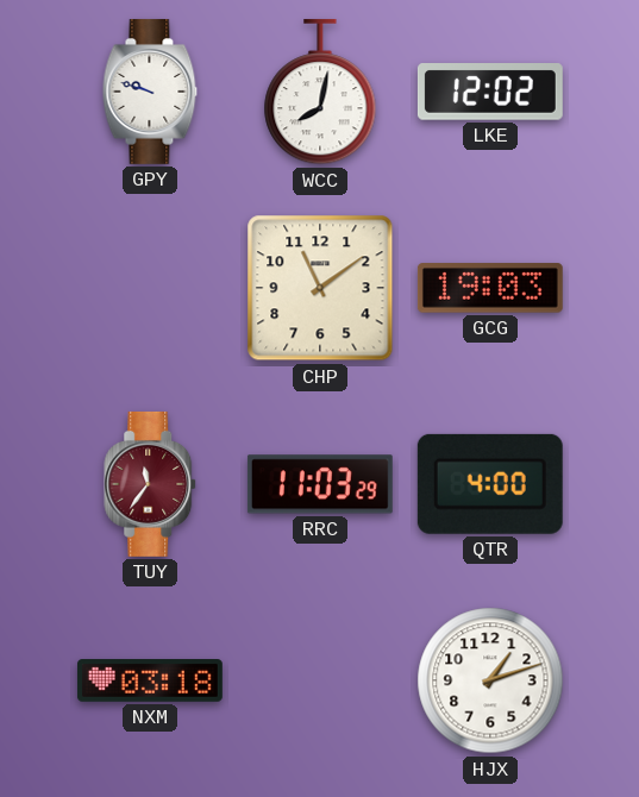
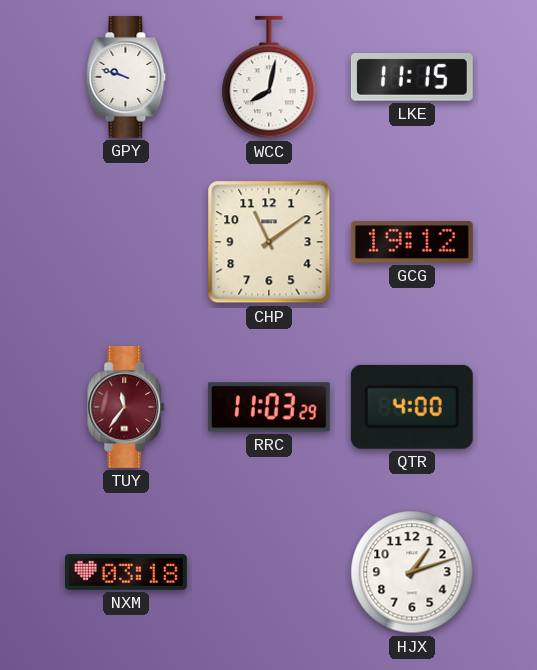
LKE: 12:02 -> 11:15 (412, 77)
GCG: 19:03 -> 19:12 (412, 242)
